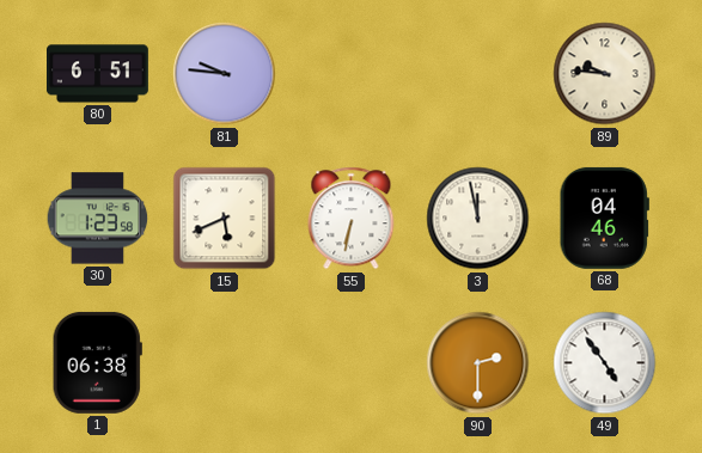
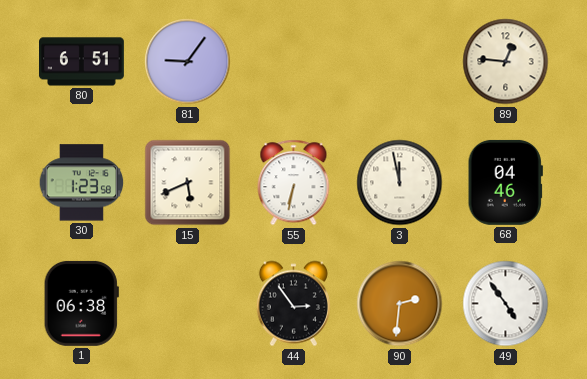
81: 9:46 -> 9:06 (188, 62)
89: 9:46 -> 12:46 (506, 62)
44: none -> 2:54 (293, 304)
90: 2:30 -> 2:31 (400, 304)
